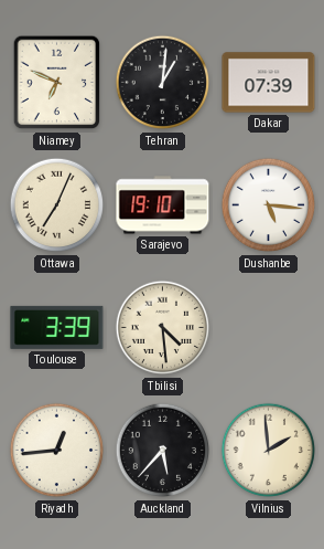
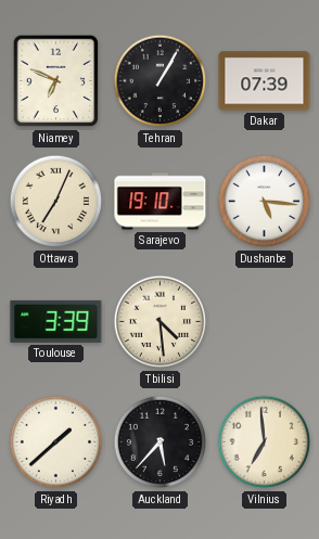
Tehran: 1:01 -> 1:05 (161, 81)
Riyadh: 12:44 -> 1:38 (56, 442)
Vilnius: 1:59 -> 6:59 (265, 442)
